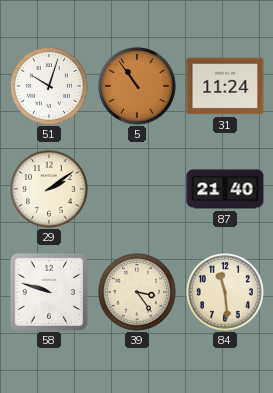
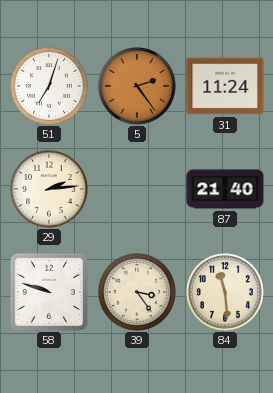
51: 10:03 -> 7:03 (50, 87)
5: 10:54 -> 2:24 (138, 87)
29: 2:09 -> 2:14 (50, 190)
